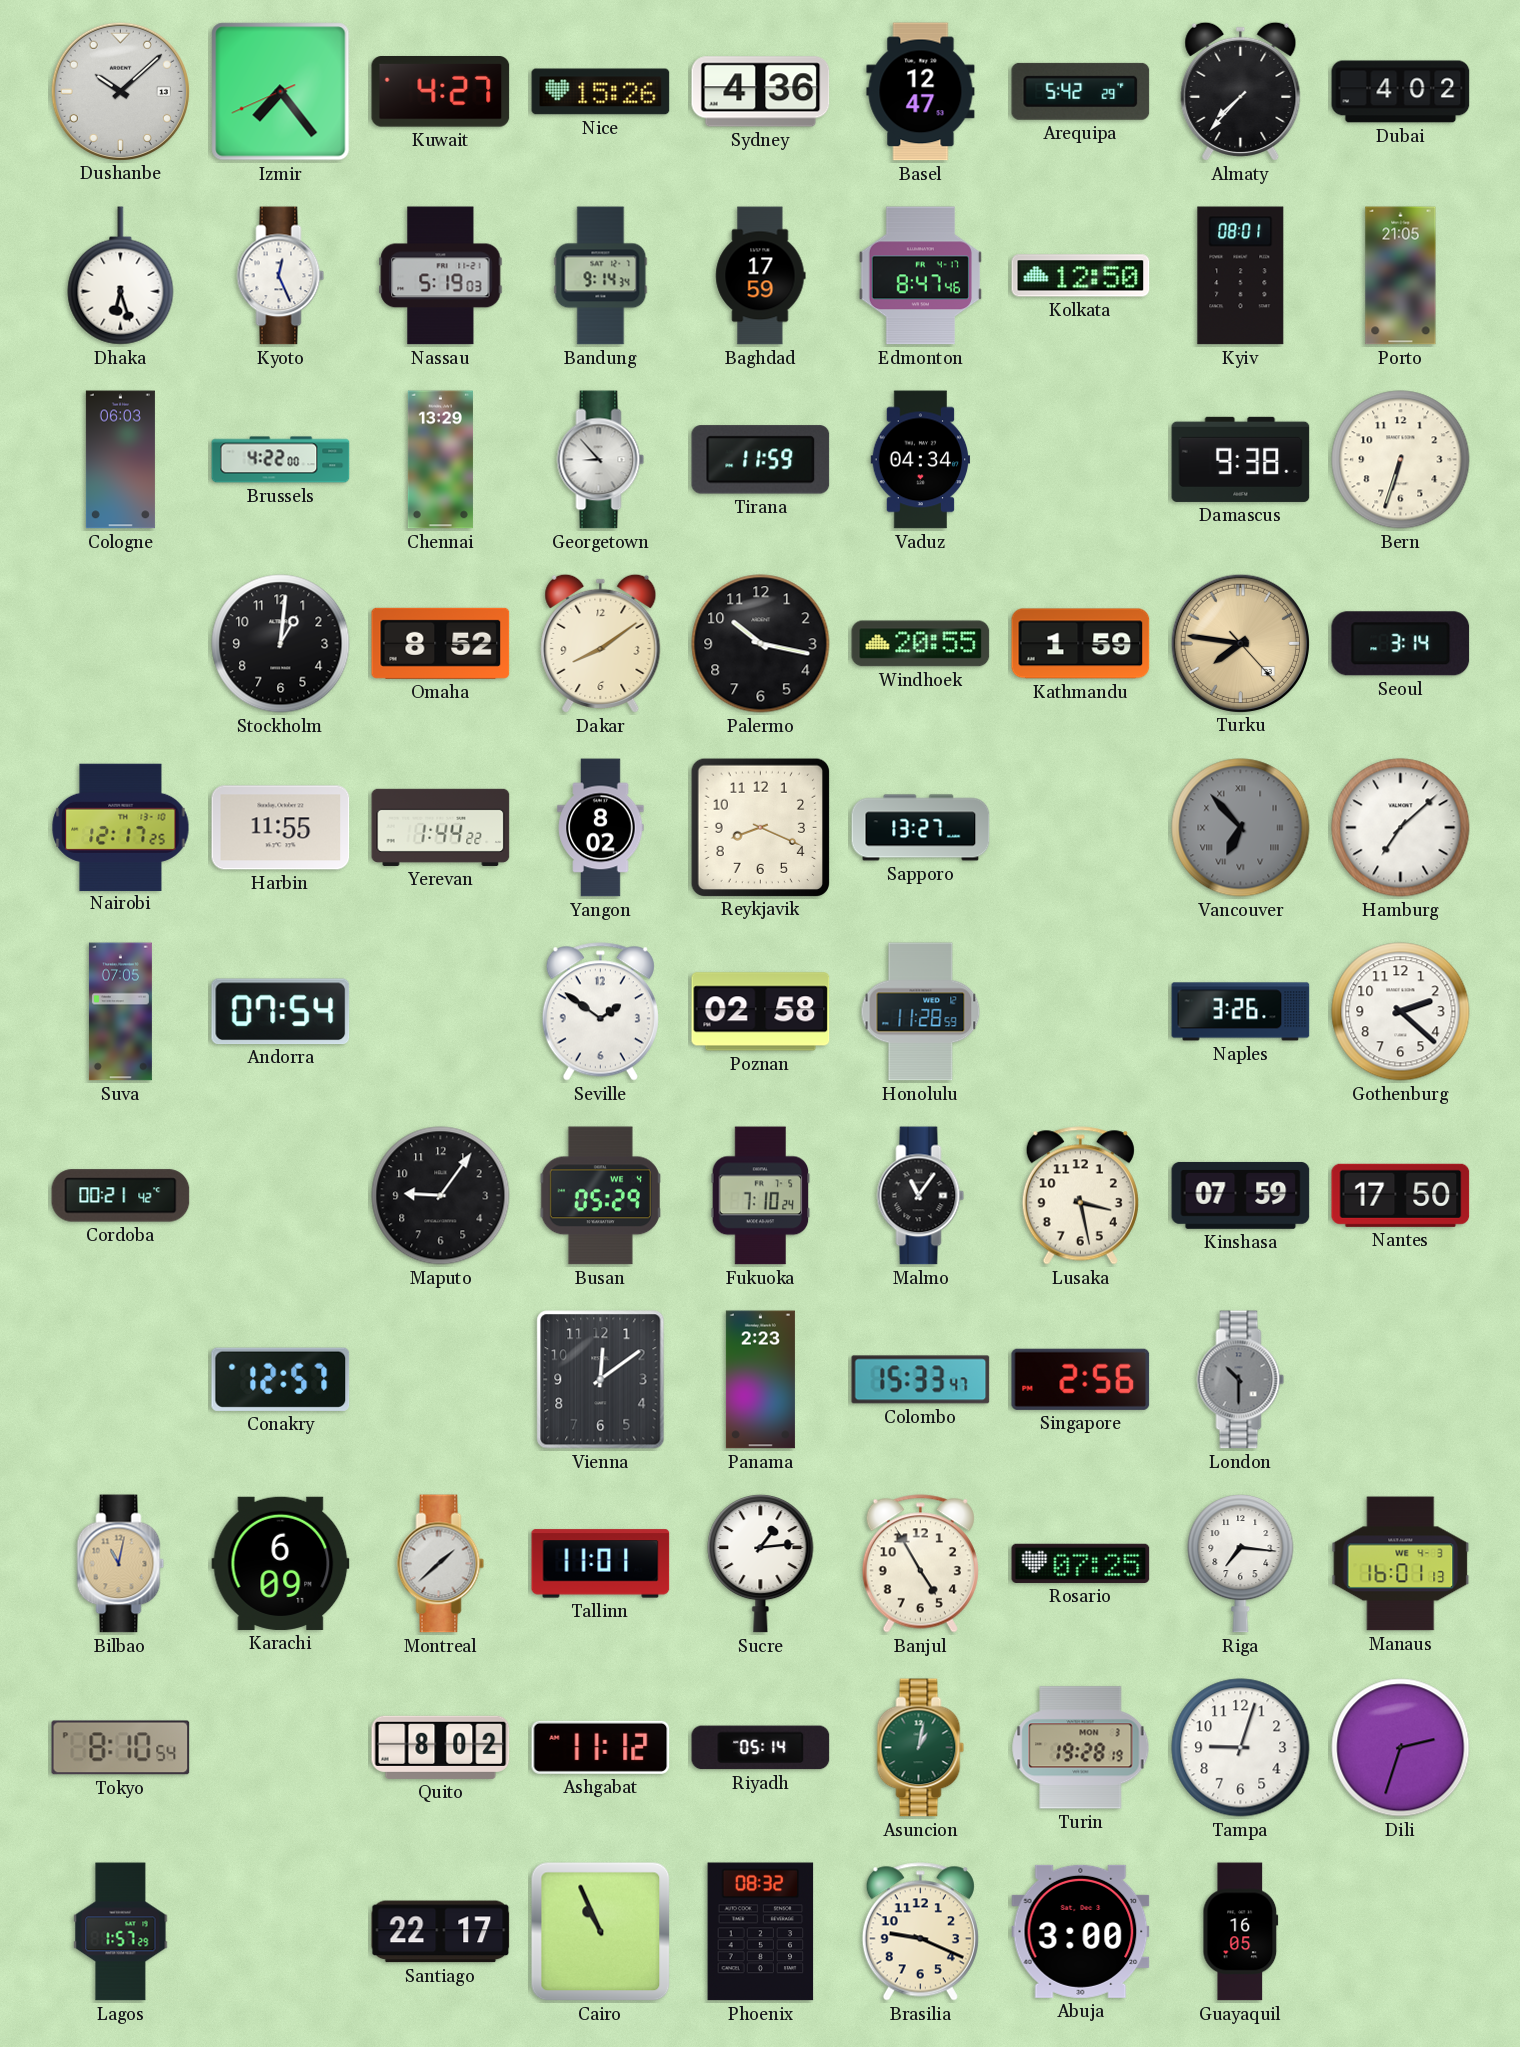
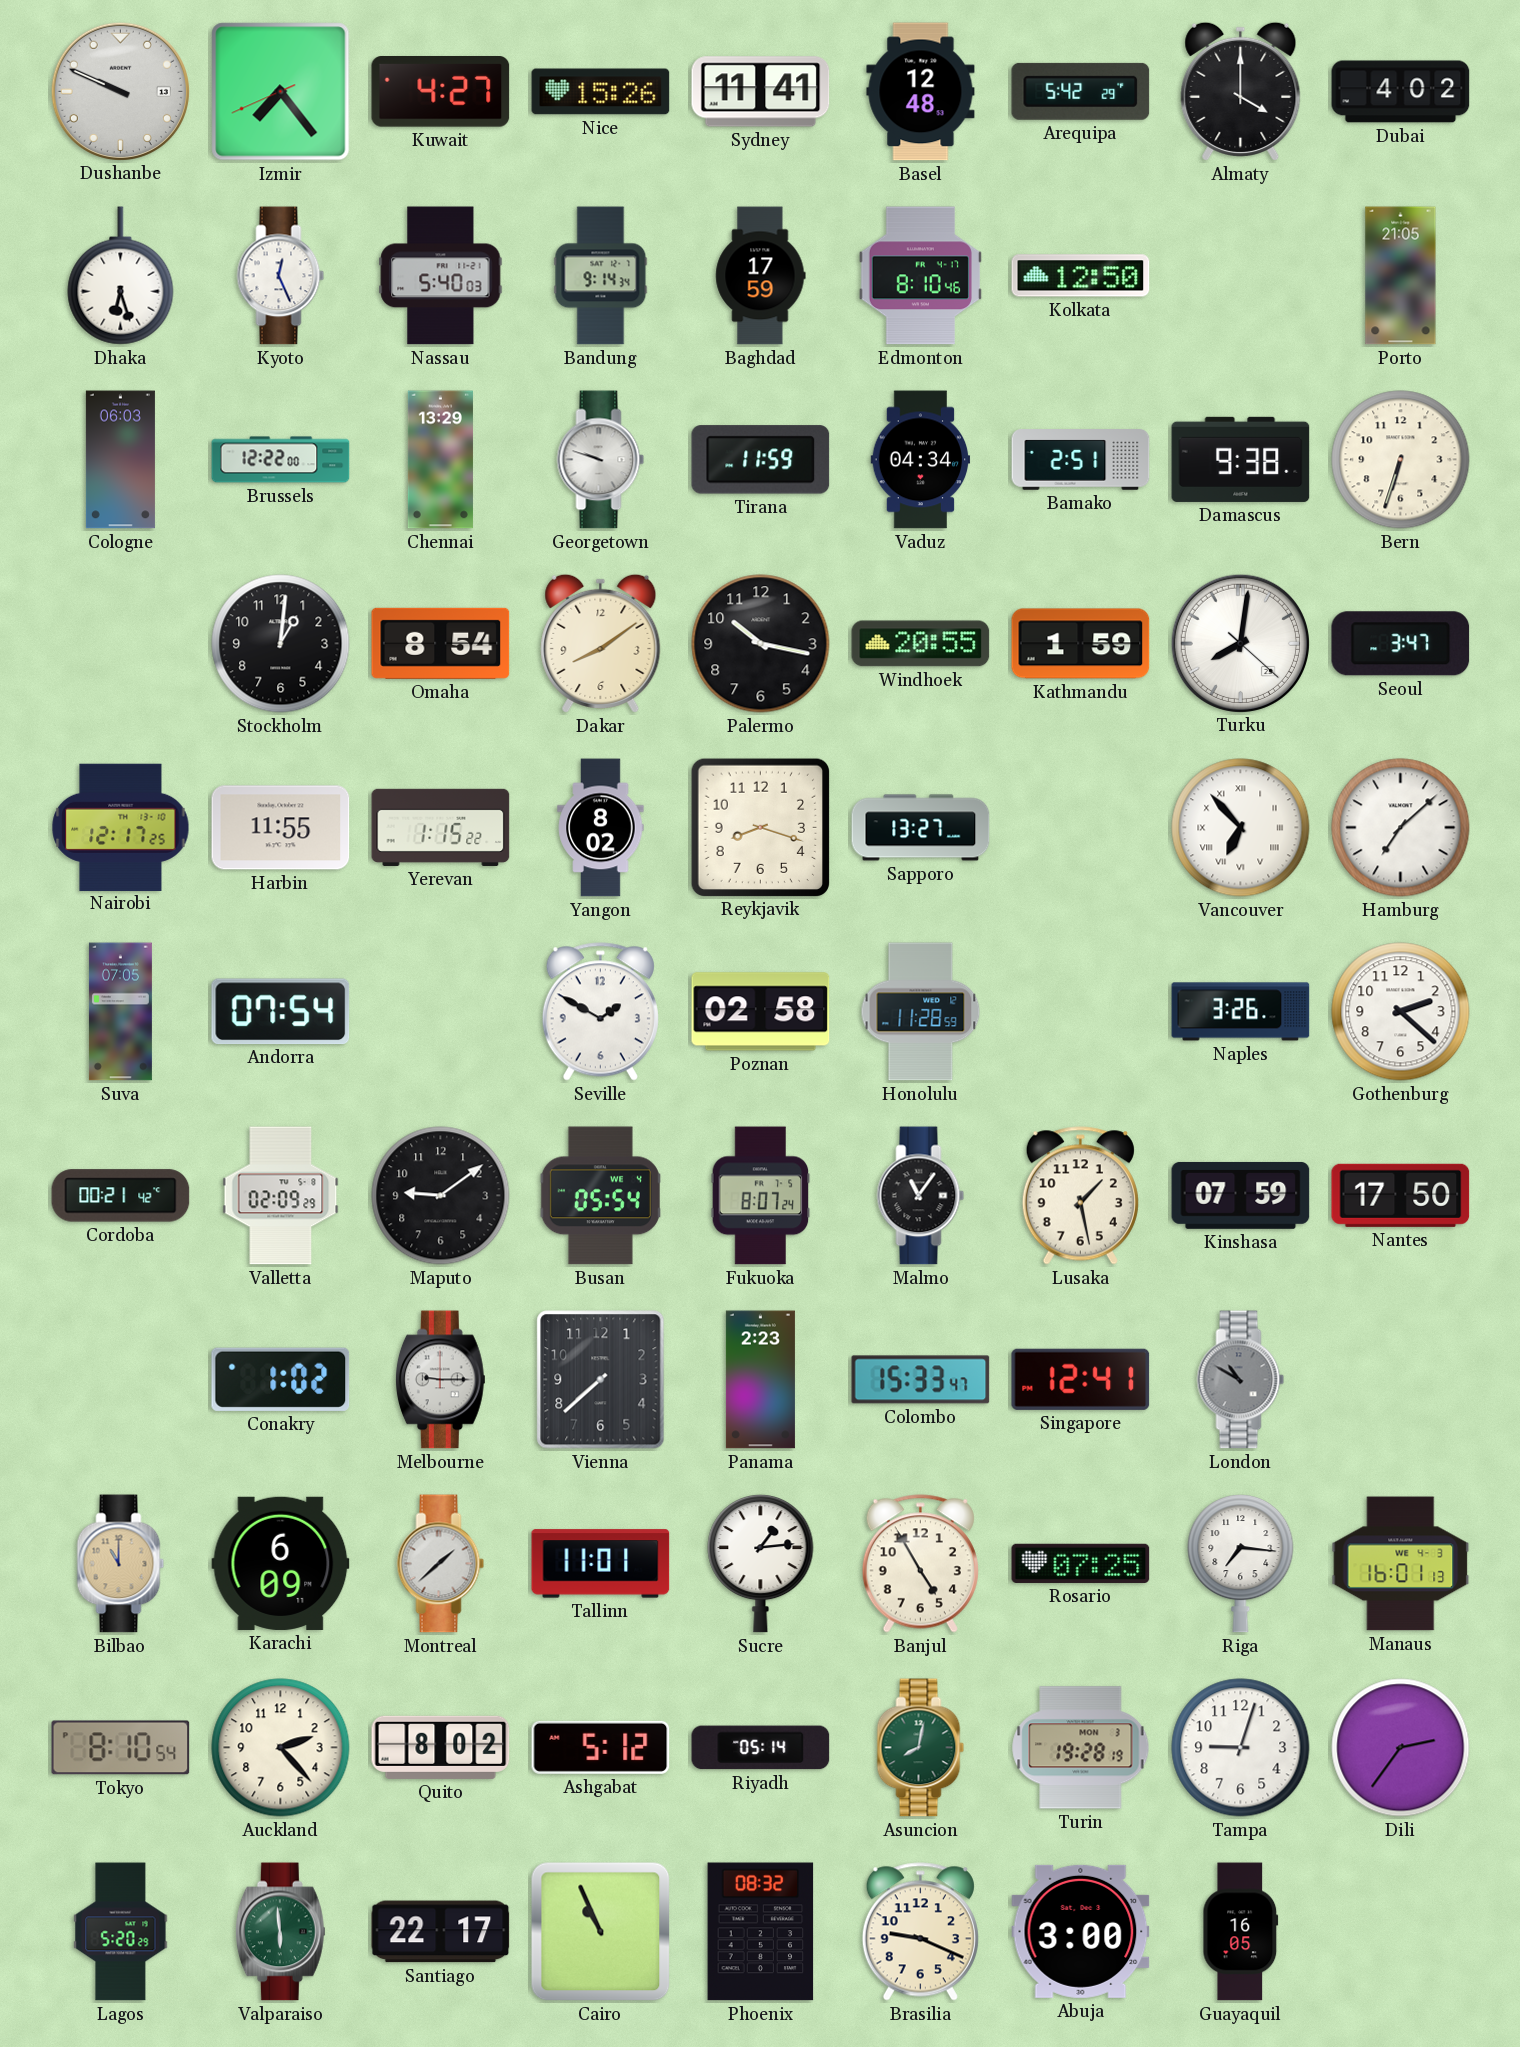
Dushanbe: 10:08 -> 9:49 (120, 91)
Sydney: 4:36 -> 11:41 (761, 92)
Basel: 12:47 -> 12:48 (921, 92)
Almaty: 7:37 -> 4:00 (1241, 91)
Nassau: 5:19 -> 5:40 (441, 276)
Edmonton: 8:47 -> 8:10 (920, 276)
Kyiv: 08:01 -> none (1241, 276)
Brussels: 4:22 -> 12:22 (281, 460)
Georgetown: 8:53 -> 9:48 (601, 460)
Bamako: none -> 2:51 (1081, 460)
Omaha: 8:52 -> 8:54 (441, 643)
Turku: 7:46 -> 8:01 (1240, 643)
Turku dial: champagne -> white (1240, 643)
Seoul: 3:14 -> 3:47 (1401, 644)
Yerevan: 1:44 -> 1:15 (441, 827)
Reykjavik: 8:19 -> 8:18 (760, 827)
Vancouver dial: grey -> white (1241, 828)
Seville: 1:51 -> 1:50 (600, 1012)
Valletta: none -> 02:09 (281, 1196)
Maputo: 9:06 -> 9:09 (441, 1196)
Busan: 05:29 -> 05:54 (600, 1196)
Fukuoka: 7:10 -> 8:07 (761, 1196)
Lusaka: 3:28 -> 1:28 (1080, 1196)
Conakry: 12:57 -> 1:02 (281, 1379)
Melbourne: none -> 9:15 (440, 1380)
Vienna: 12:09 -> 7:38 (601, 1380)
Singapore: 2:56 -> 12:41 (1081, 1379)
London: 10:30 -> 10:50 (1241, 1380)
Bilbao: 11:02 -> 11:00 (121, 1564)
Auckland: none -> 2:23 (281, 1748)
Ashgabat: 11:12 -> 5:12 (601, 1747)
Asuncion: 1:02 -> 8:02 (921, 1748)
Dili: 2:33 -> 2:36 (1401, 1748)
Lagos: 1:57 -> 5:20 (121, 1932)
Valparaiso: none -> 5:59 (280, 1932)
